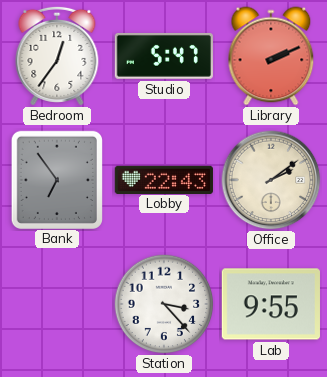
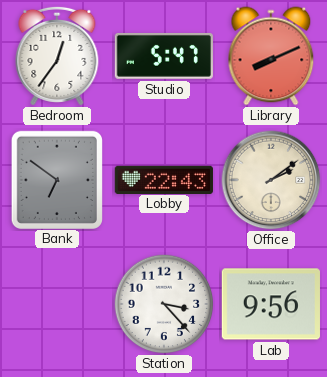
Library: 2:11 -> 8:11 (271, 56)
Bank: 6:54 -> 6:51 (57, 179)
Lab: 9:55 -> 9:56 (271, 304)
